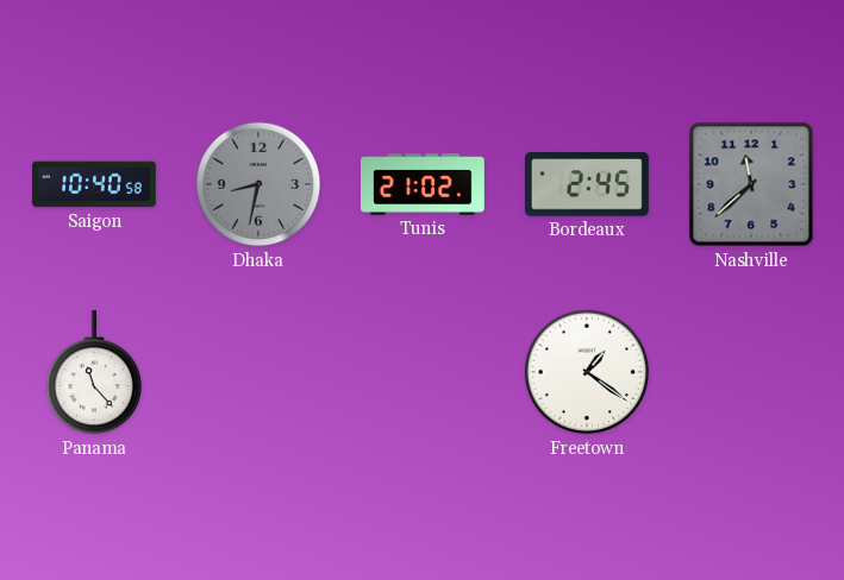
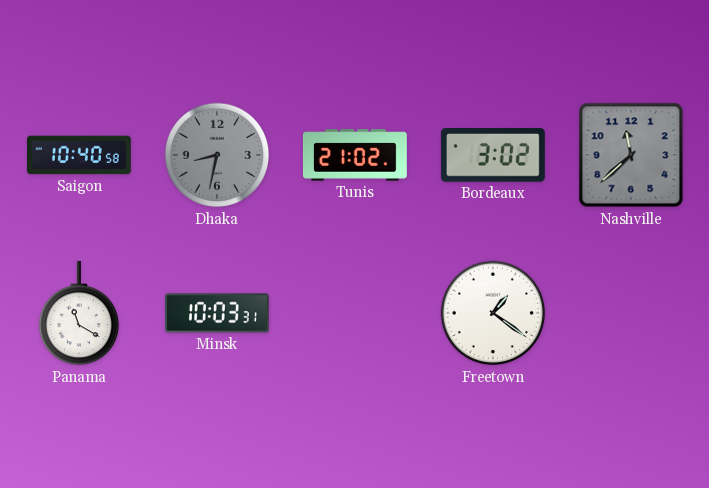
Bordeaux: 2:45 -> 3:02 (493, 155)
Panama: 11:23 -> 11:20 (78, 313)
Minsk: none -> 10:03 (217, 313)
